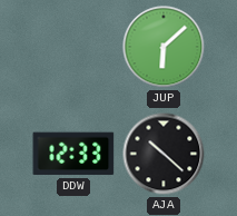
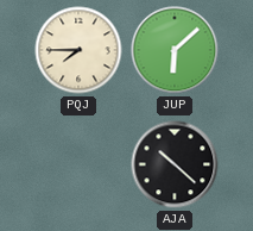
PQJ: none -> 7:45 (78, 50)
DDW: 12:33 -> none (73, 154)
